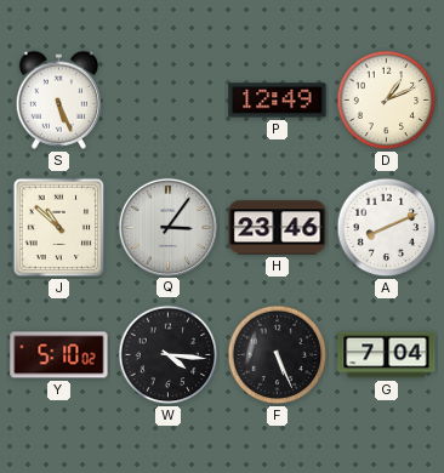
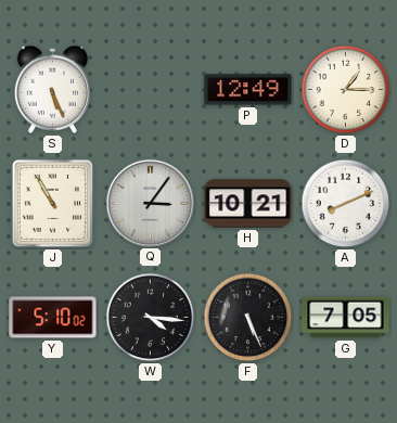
D: 1:11 -> 1:15 (346, 90)
J: 10:52 -> 10:55 (53, 204)
H: 23:46 -> 10:21 (248, 204)
G: 7:04 -> 7:05 (346, 318)
